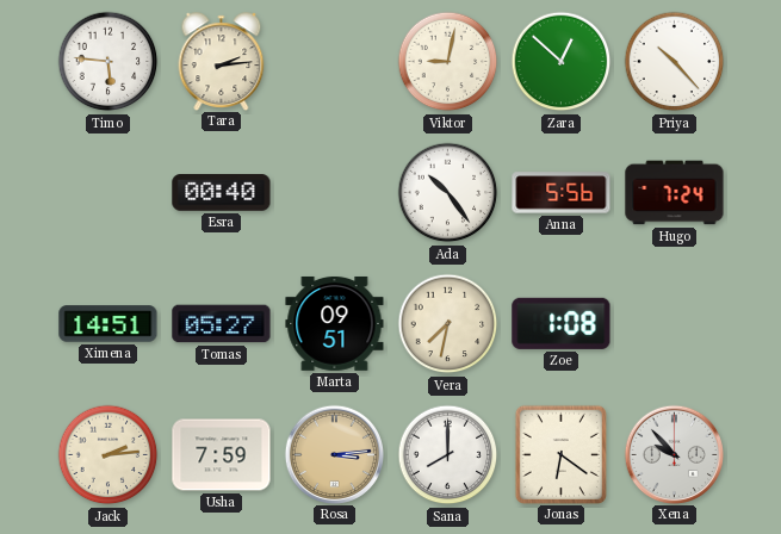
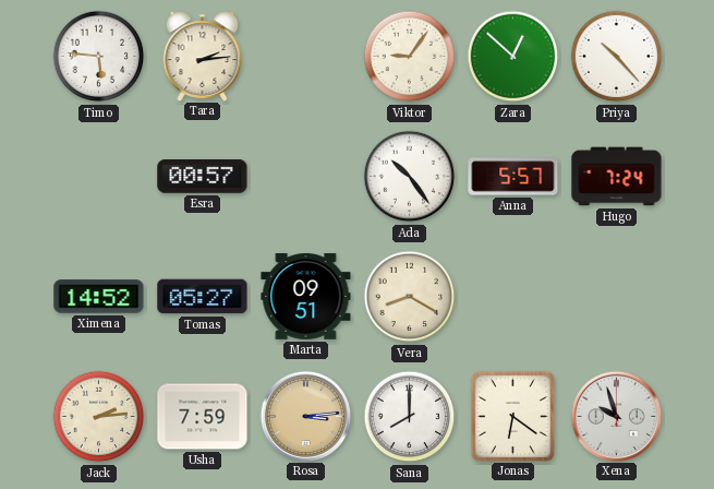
Viktor: 9:02 -> 9:06 (410, 57)
Esra: 00:40 -> 00:57 (203, 177)
Anna: 5:56 -> 5:57 (513, 177)
Ximena: 14:51 -> 14:52 (99, 297)
Vera: 7:32 -> 8:20 (410, 297)
Zoe: 1:08 -> none (562, 323)
Xena: 9:53 -> 9:57 (616, 416)
